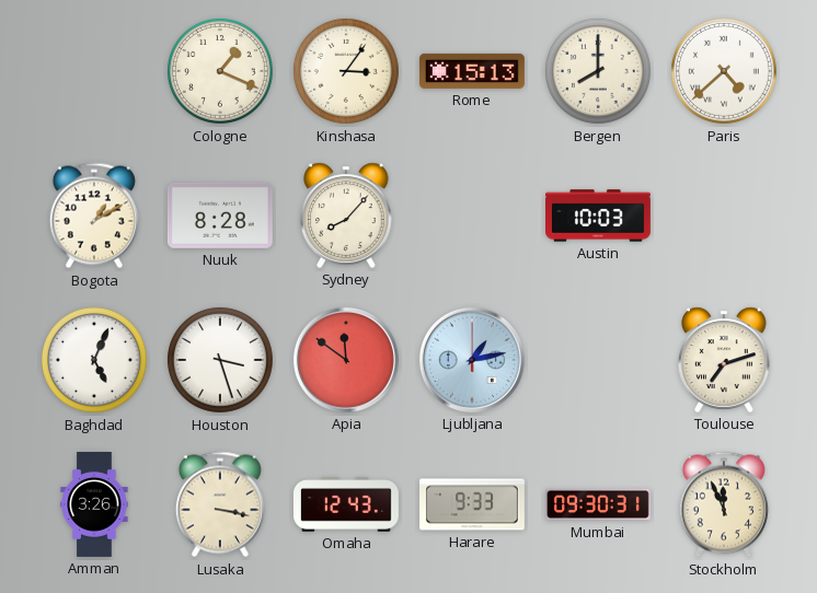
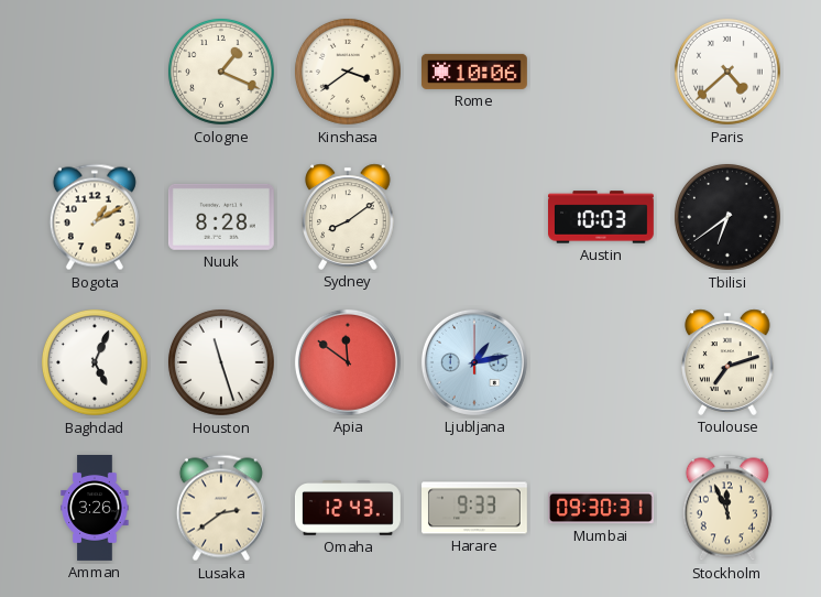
Kinshasa: 3:06 -> 3:39 (349, 73)
Rome: 15:13 -> 10:06 (474, 72)
Bergen: 8:00 -> none (599, 72)
Sydney: 8:07 -> 8:09 (348, 217)
Tbilisi: none -> 6:39 (729, 218)
Houston: 3:27 -> 11:27 (222, 363)
Lusaka: 3:17 -> 2:39 (221, 508)
